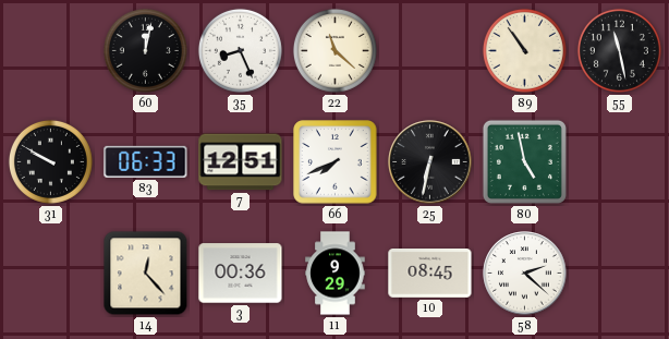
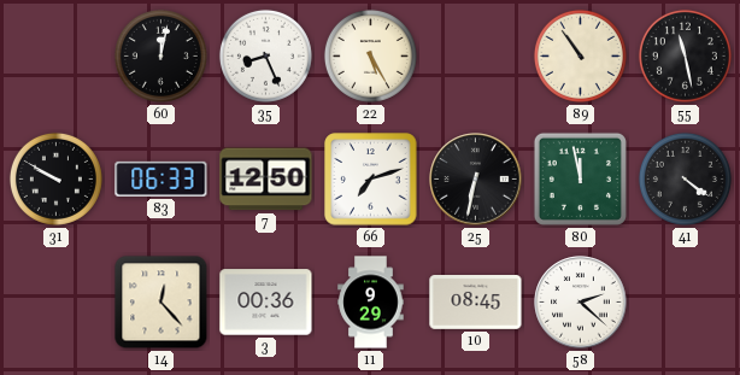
22: 11:22 -> 5:25 (370, 55)
7: 12:51 -> 12:50 (266, 180)
66: 7:41 -> 7:12 (371, 180)
80: 4:58 -> 11:58 (580, 178)
41: none -> 4:21 (685, 178)
